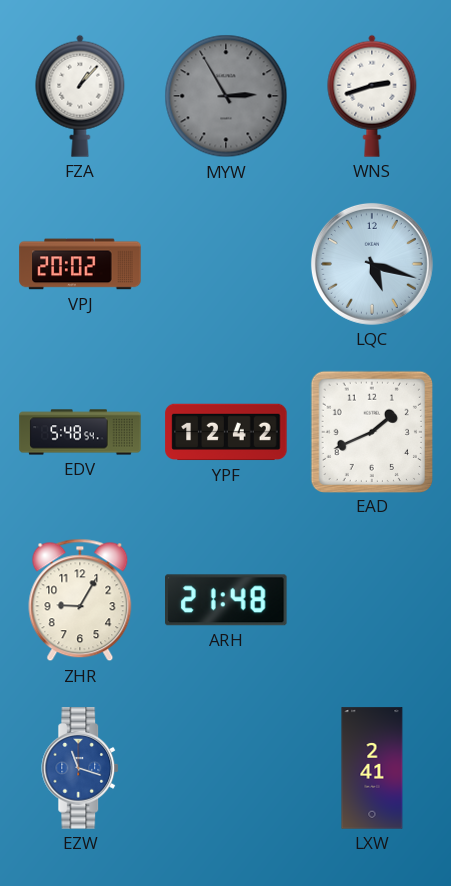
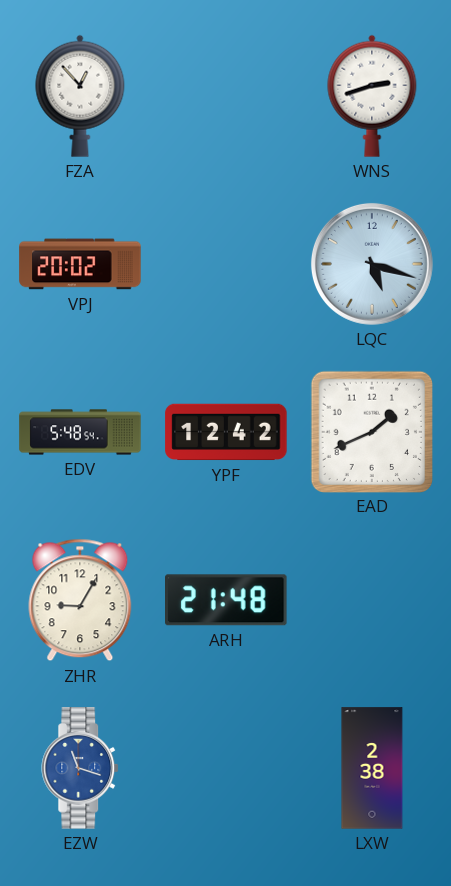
FZA: 1:07 -> 12:53 (80, 96)
MYW: 2:55 -> none (226, 96)
LXW: 2:41 -> 2:38 (372, 768)
